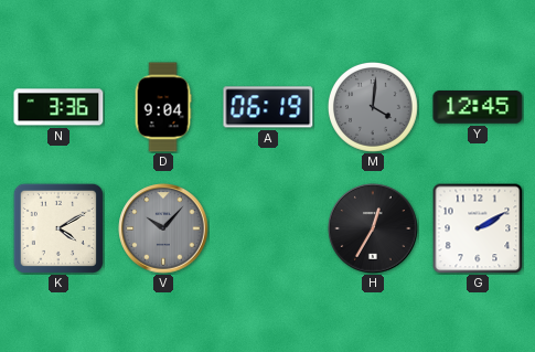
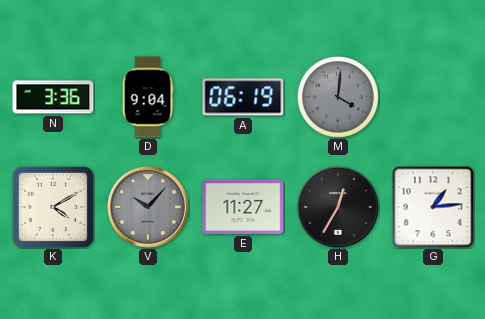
Y: 12:45 -> none (478, 108)
E: none -> 11:27 (243, 207)
G: 2:10 -> 1:14 (433, 207)
